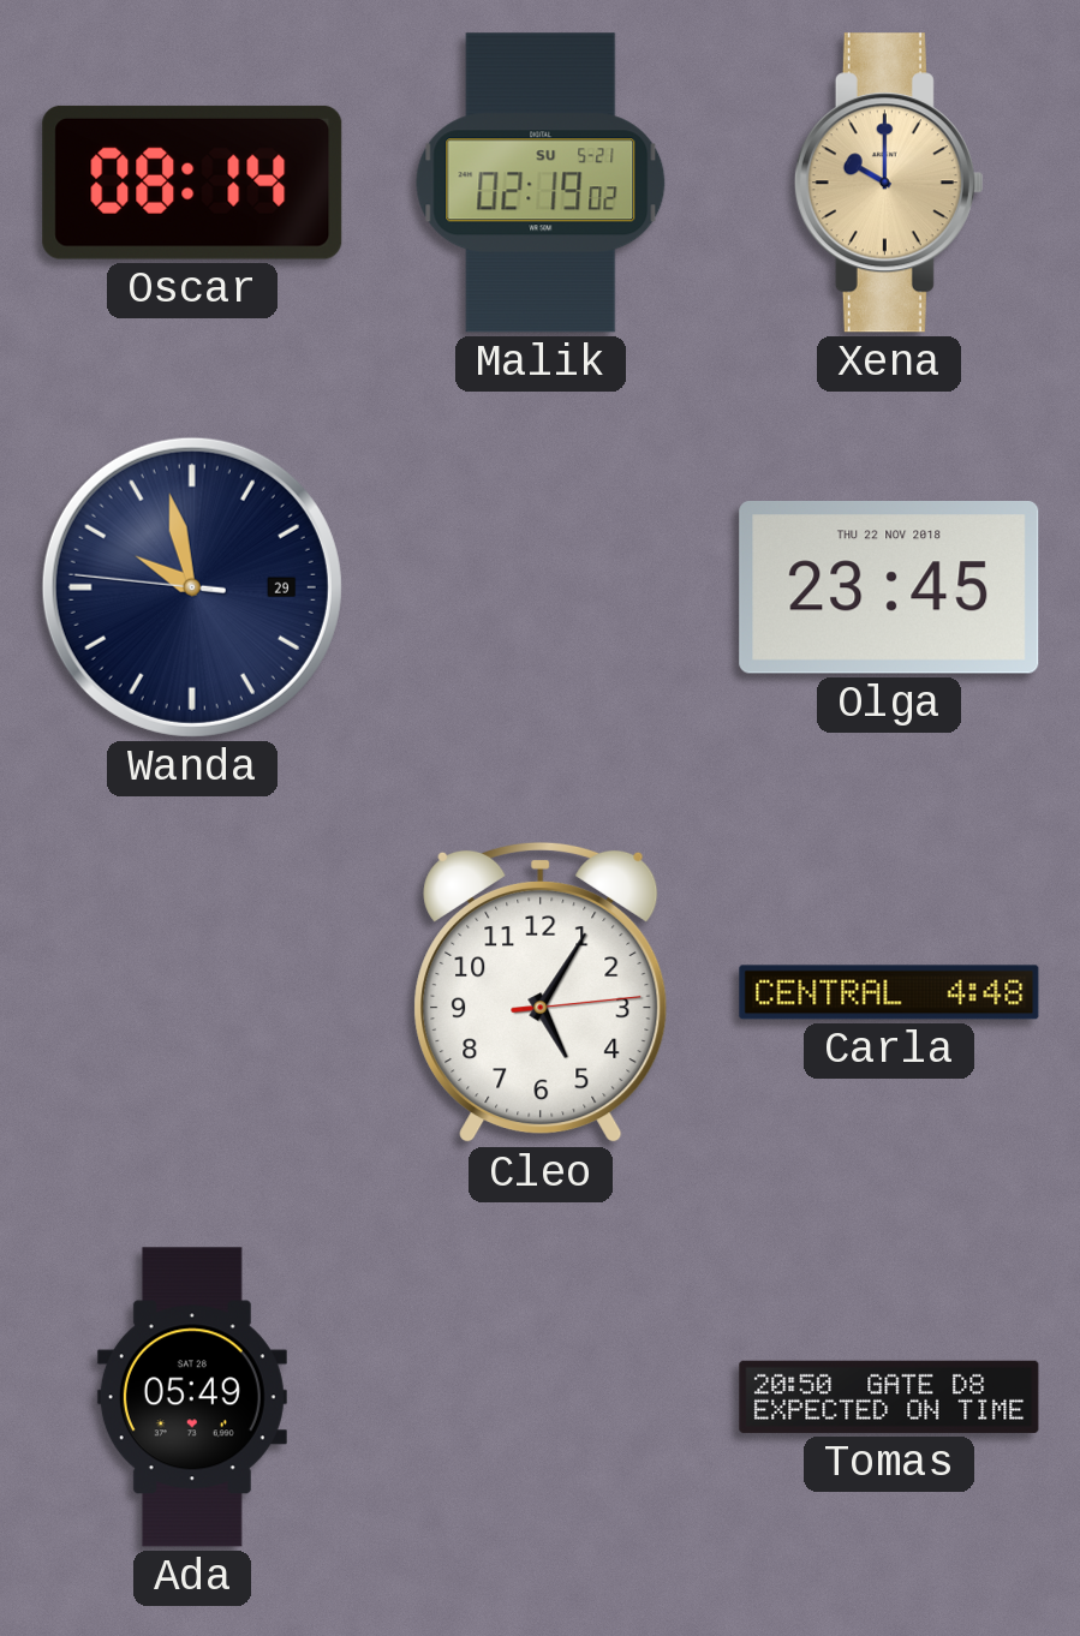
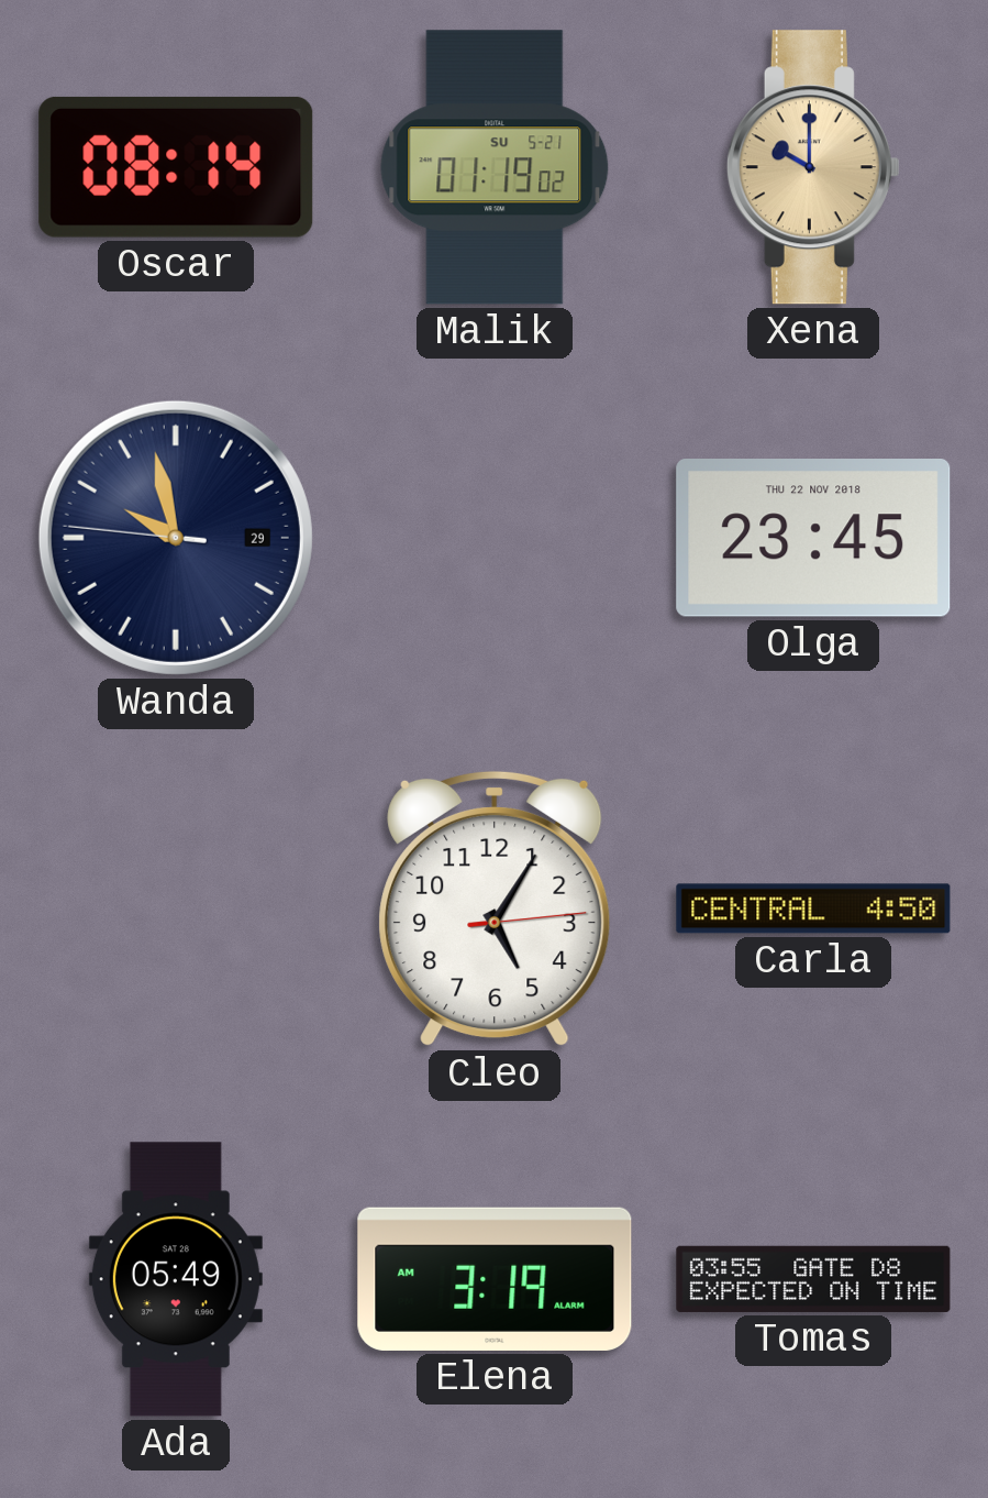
Malik: 02:19 -> 01:19 (495, 167)
Carla: 4:48 -> 4:50 (813, 908)
Elena: none -> 3:19 (495, 1279)
Tomas: 20:50 -> 03:55 (813, 1279)
